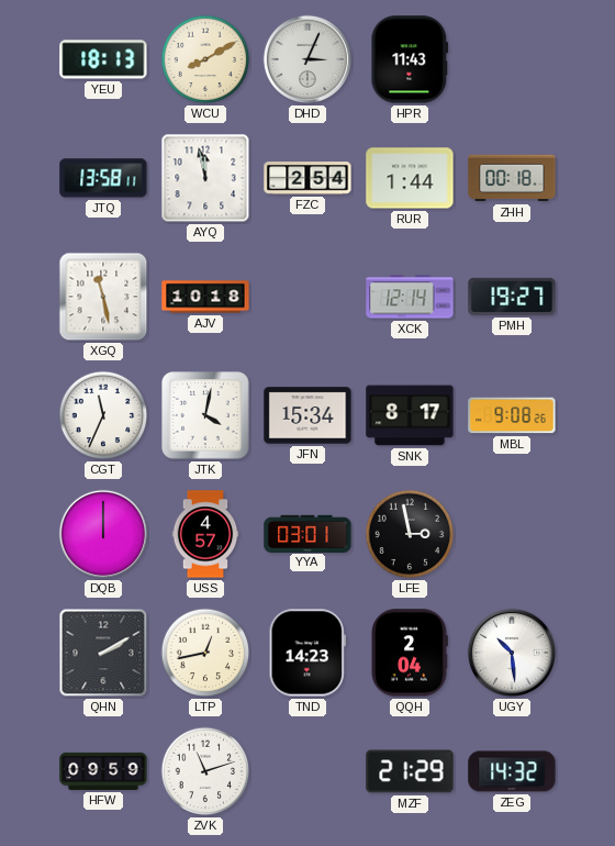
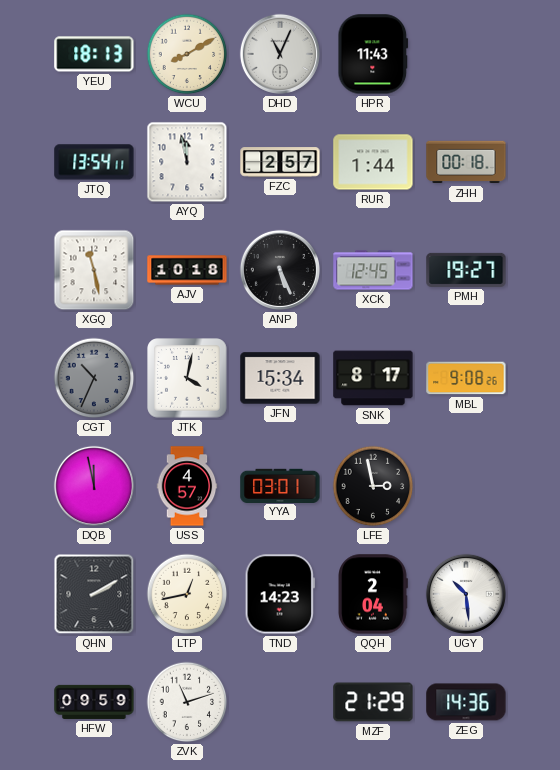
DHD: 3:04 -> 11:04 (280, 54)
JTQ: 13:58 -> 13:54 (94, 162)
FZC: 2:54 -> 2:57 (280, 162)
ANP: none -> 5:26 (280, 270)
XCK: 12:14 -> 12:45 (373, 270)
CGT: 11:34 -> 10:34 (94, 378)
CGT dial: white -> grey (94, 378)
DQB: 12:00 -> 11:58 (94, 486)
ZEG: 14:32 -> 14:36 (466, 702)
